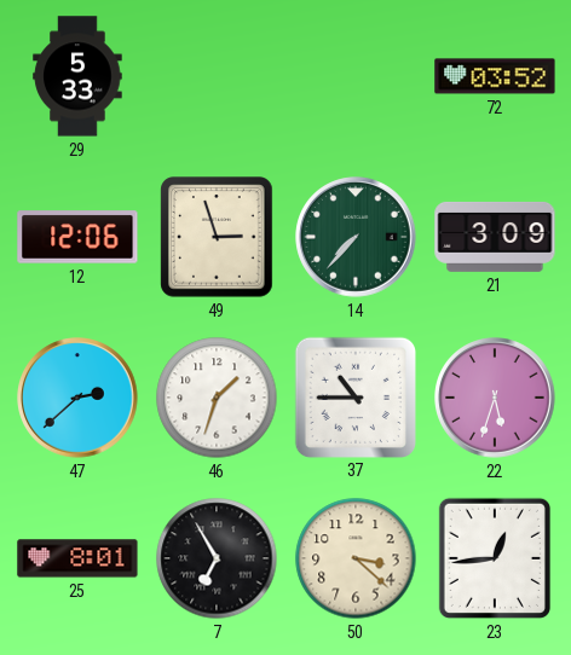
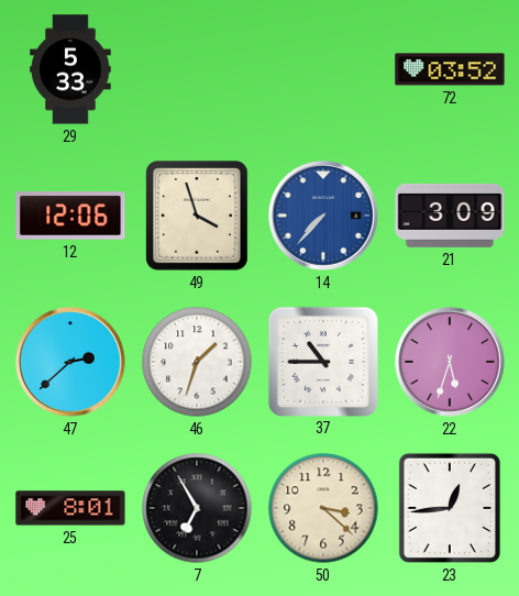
49: 2:57 -> 3:57 (197, 216)
14 dial: green -> blue (323, 216)
